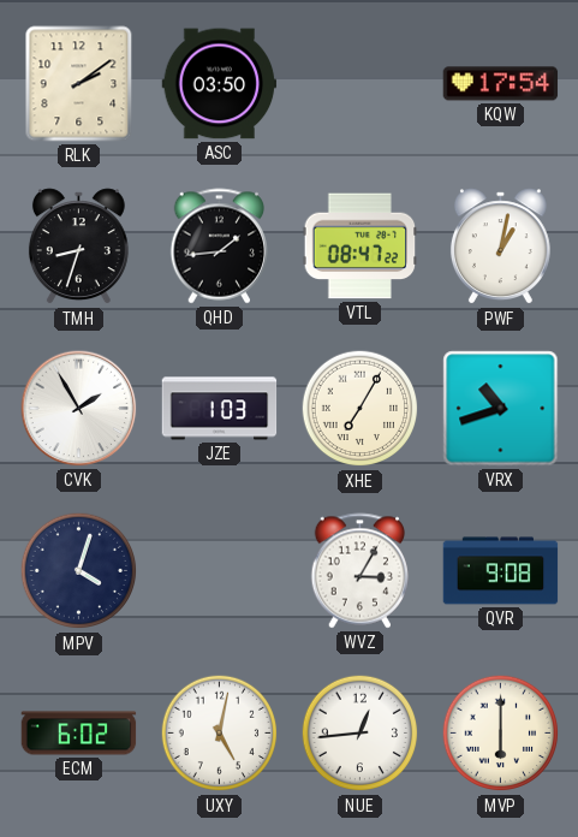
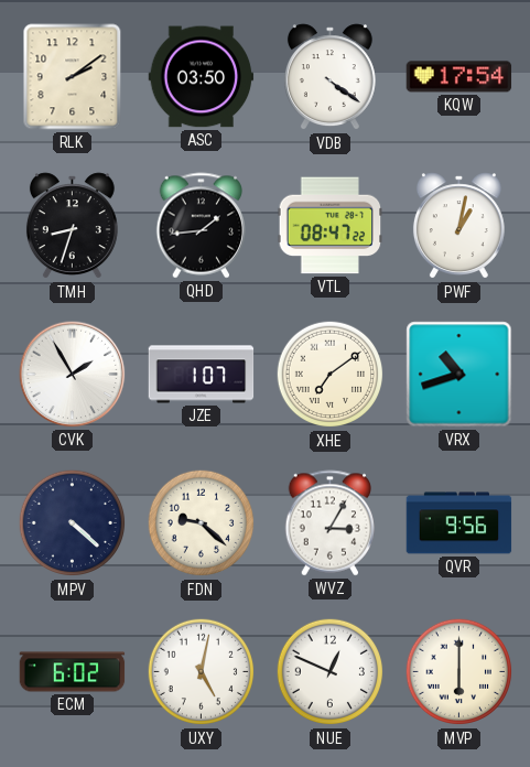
VDB: none -> 4:21 (329, 77)
JZE: 1:03 -> 1:07 (202, 375)
XHE: 7:05 -> 7:09 (331, 375)
MPV: 4:03 -> 4:22 (73, 523)
FDN: none -> 9:22 (202, 523)
QVR: 9:08 -> 9:56 (459, 523)
NUE: 12:44 -> 12:49 (331, 672)
